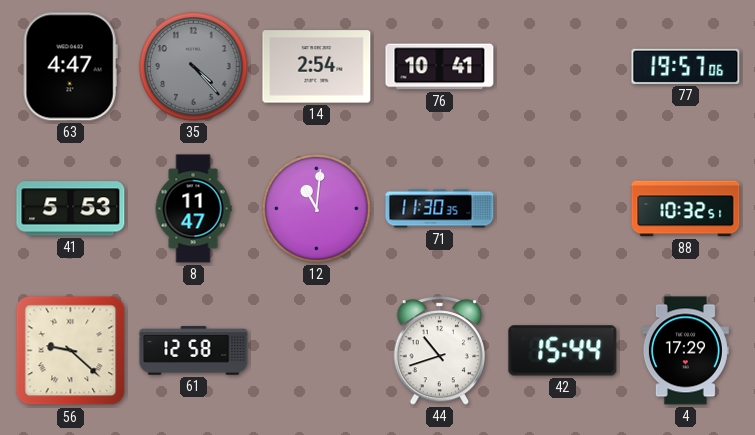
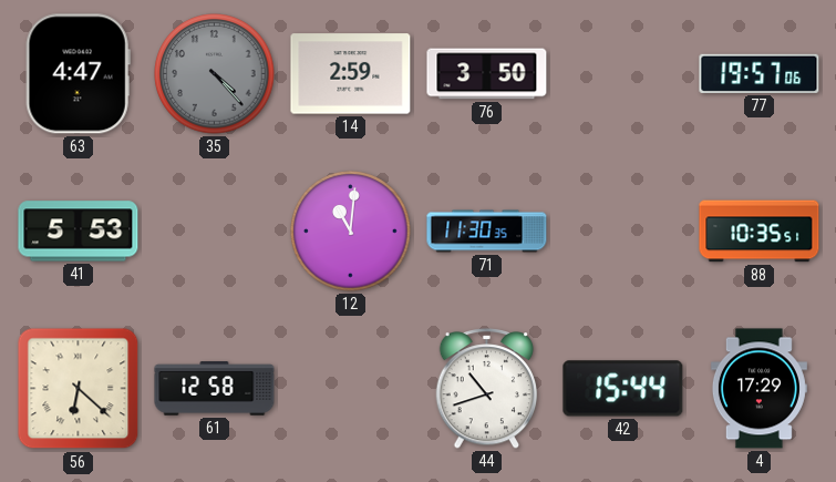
14: 2:54 -> 2:59 (351, 74)
76: 10:41 -> 3:50 (487, 74)
8: 11:47 -> none (193, 209)
88: 10:32 -> 10:35 (760, 232)
56: 9:22 -> 6:22 (79, 389)
